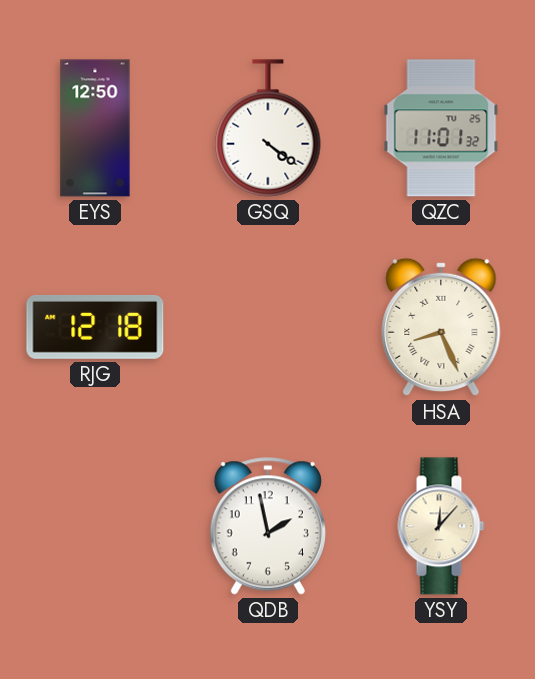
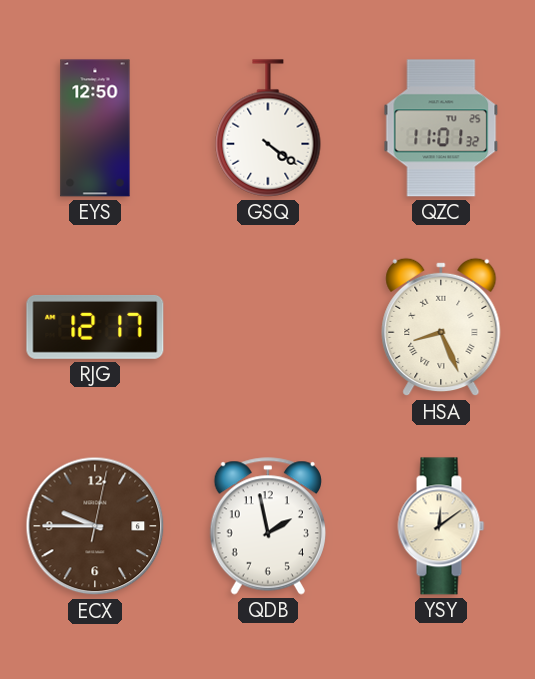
RJG: 12:18 -> 12:17 (95, 327)
ECX: none -> 9:45 (95, 526)
YSY: 12:07 -> 12:09 (441, 526)
